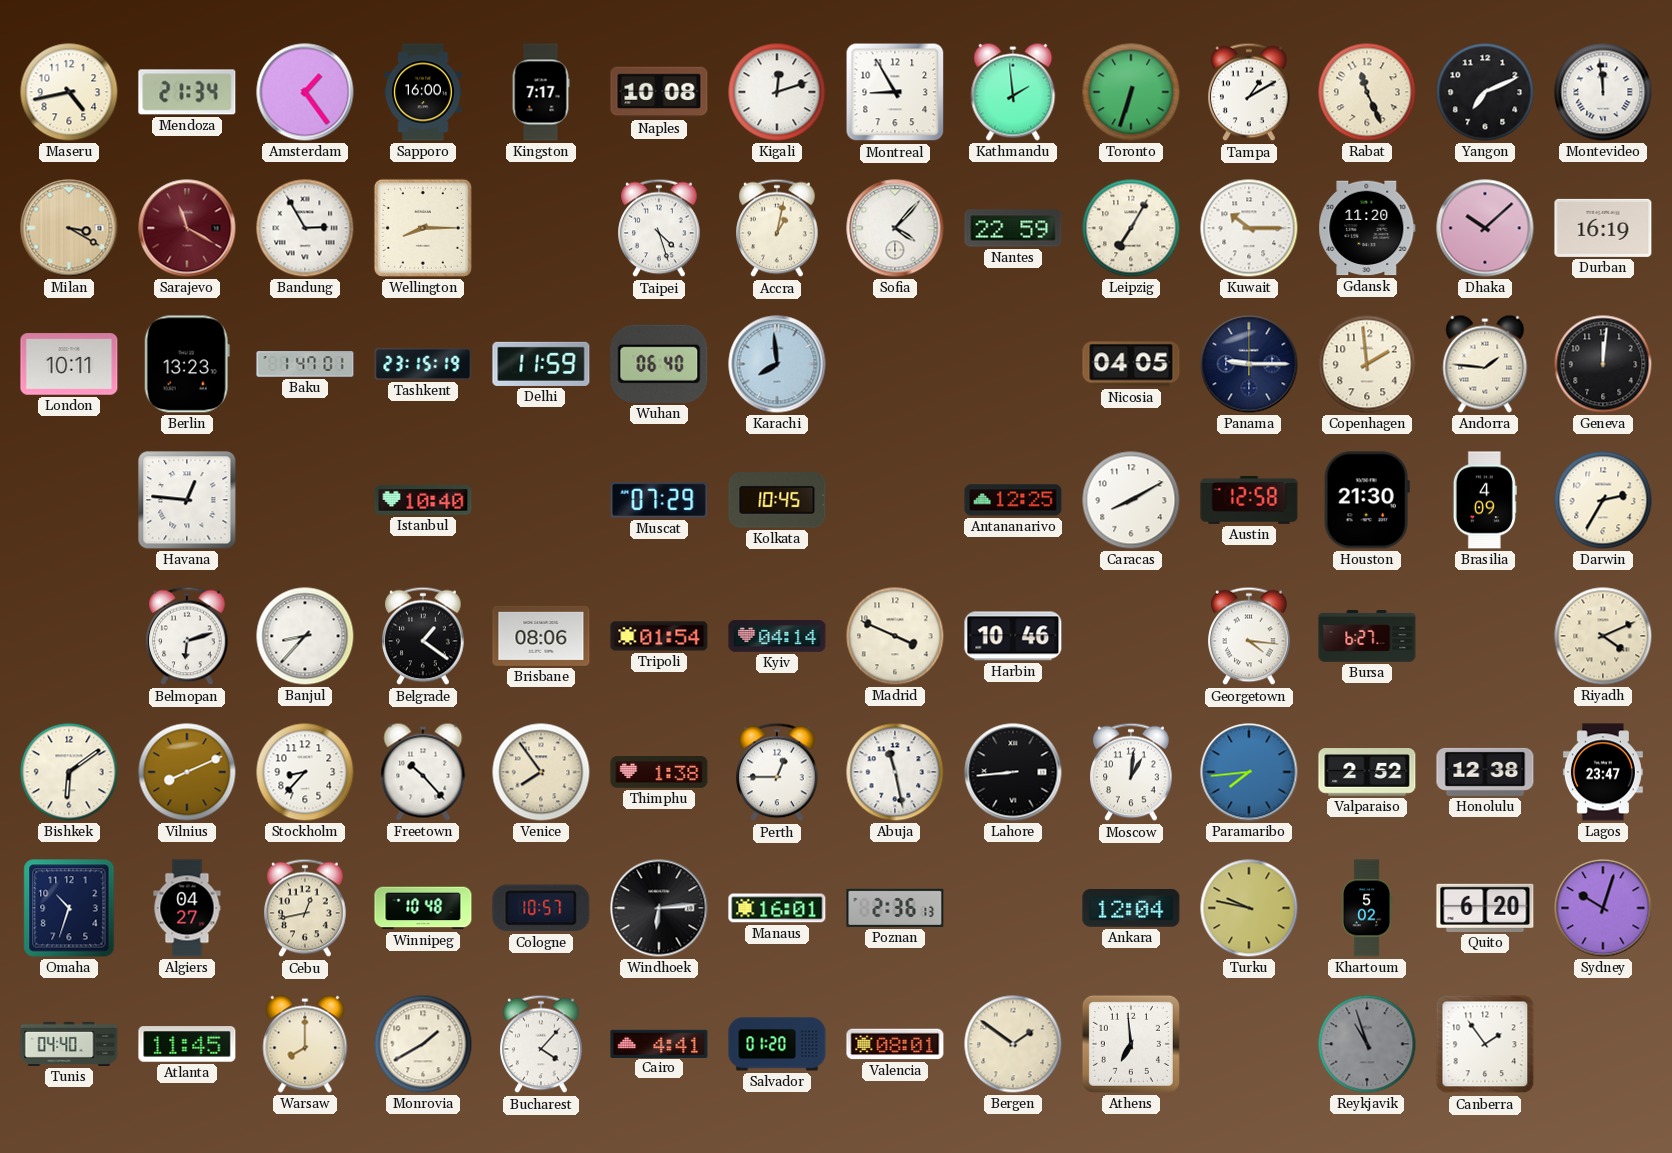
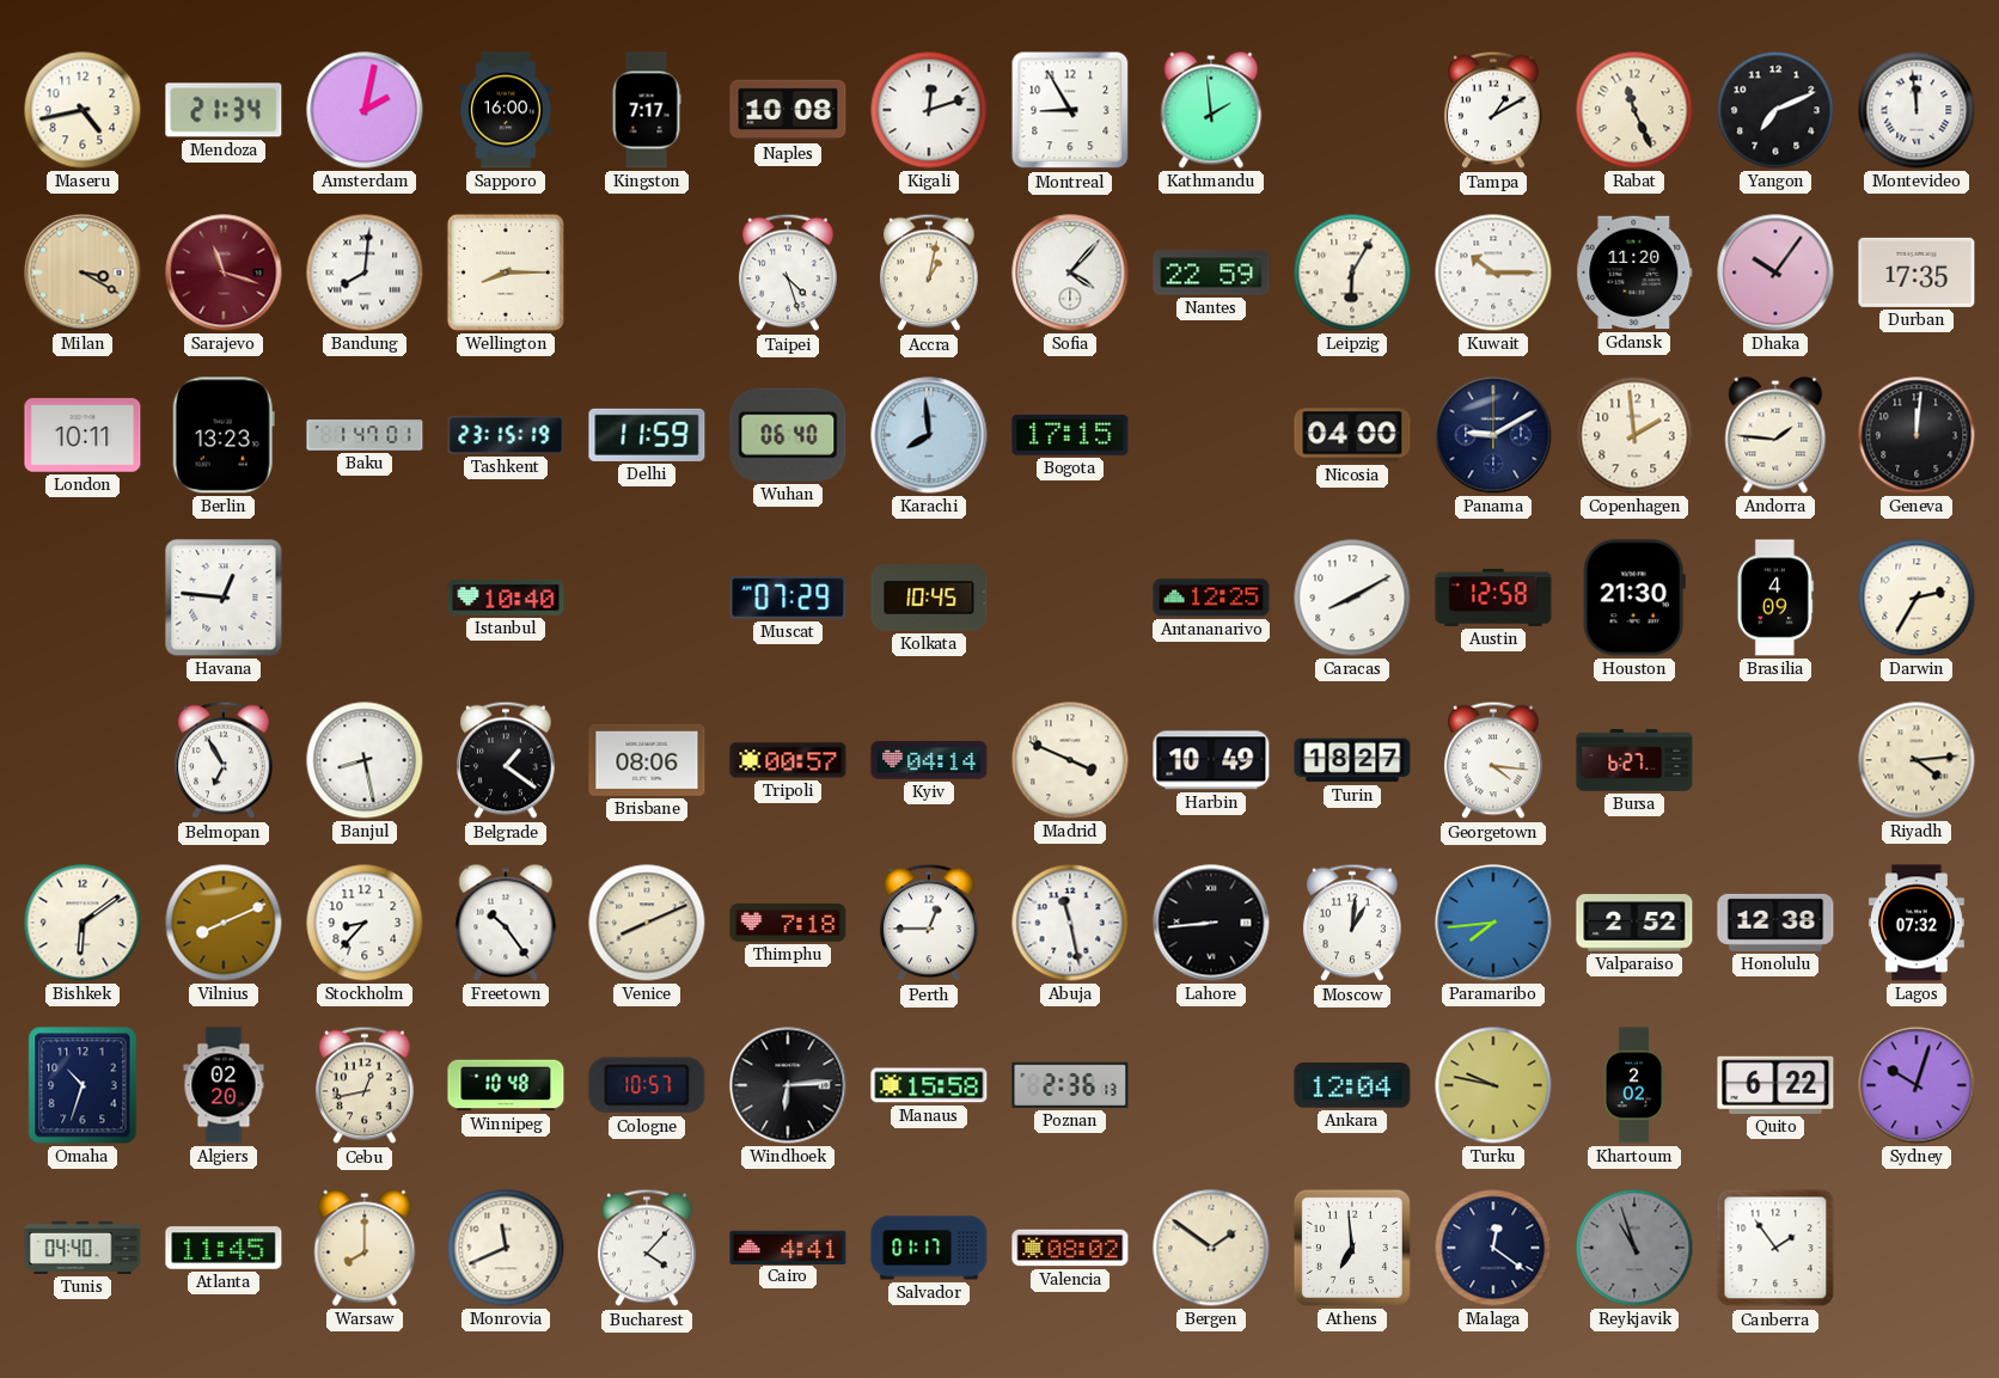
Amsterdam: 1:24 -> 2:02 (365, 110)
Toronto: 6:33 -> none (1131, 92)
Sarajevo: 11:20 -> 11:18 (224, 272)
Bandung: 2:55 -> 8:01 (365, 272)
Leipzig: 7:05 -> 6:05 (1352, 272)
Dhaka: 10:08 -> 10:06 (1775, 272)
Durban: 16:19 -> 17:35 (1917, 272)
Bogota: none -> 17:15 (1070, 435)
Nicosia: 04:05 -> 04:00 (1352, 435)
Panama: 9:15 -> 9:10 (1493, 435)
Belmopan: 6:12 -> 6:55 (224, 760)
Banjul: 8:37 -> 8:28 (365, 760)
Tripoli: 01:54 -> 00:57 (788, 760)
Harbin: 10:46 -> 10:49 (1211, 760)
Turin: none -> 18:27 (1352, 760)
Riyadh: 4:11 -> 4:14 (1917, 760)
Freetown: 10:23 -> 10:24 (506, 923)
Venice: 7:54 -> 8:11 (647, 923)
Thimphu: 1:38 -> 7:18 (788, 923)
Lagos: 23:47 -> 07:32 (1917, 923)
Algiers: 04:27 -> 02:20 (224, 1085)
Manaus: 16:01 -> 15:58 (929, 1085)
Khartoum: 5:02 -> 2:02 (1634, 1085)
Quito: 6:20 -> 6:22 (1775, 1085)
Monrovia: 1:40 -> 11:41 (506, 1248)
Salvador: 01:20 -> 01:17 (929, 1248)
Valencia: 08:01 -> 08:02 (1070, 1248)
Malaga: none -> 12:21 (1493, 1248)
